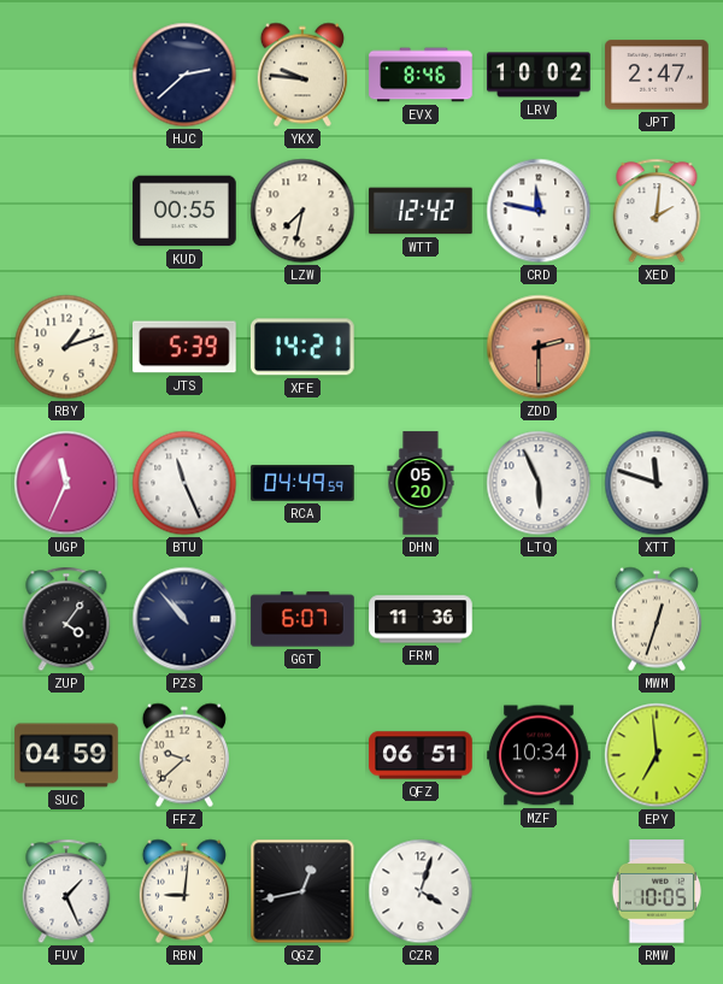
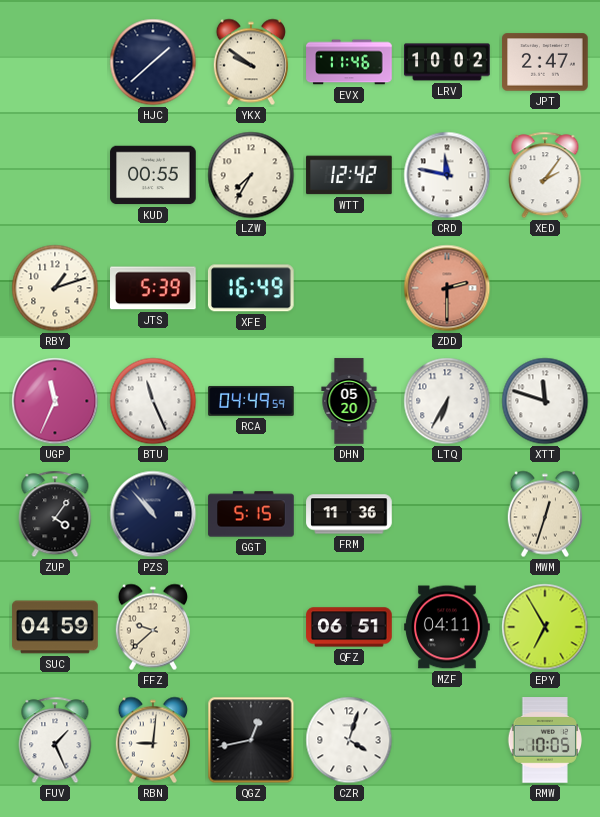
HJC: 2:38 -> 1:38 (153, 62)
YKX: 9:46 -> 9:51 (251, 62)
EVX: 8:46 -> 11:46 (349, 62)
LZW: 7:32 -> 7:35 (251, 175)
XED: 2:01 -> 2:06 (545, 175)
XFE: 14:21 -> 16:49 (251, 288)
LTQ: 5:56 -> 6:35 (447, 401)
GGT: 6:07 -> 5:15 (251, 514)
MZF: 10:34 -> 04:11 (447, 627)
EPY: 6:59 -> 6:55 (545, 627)
